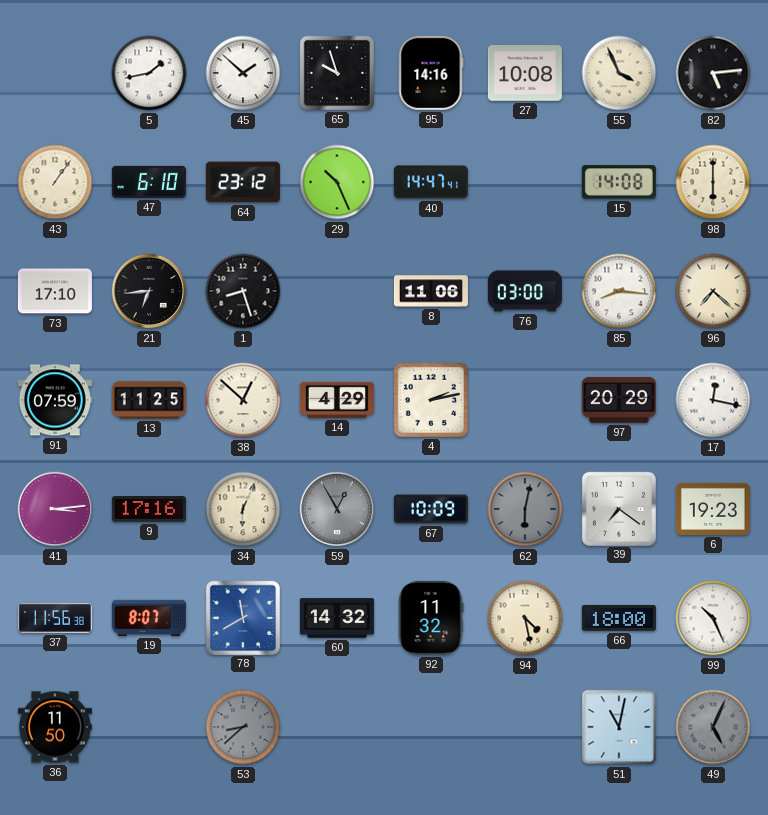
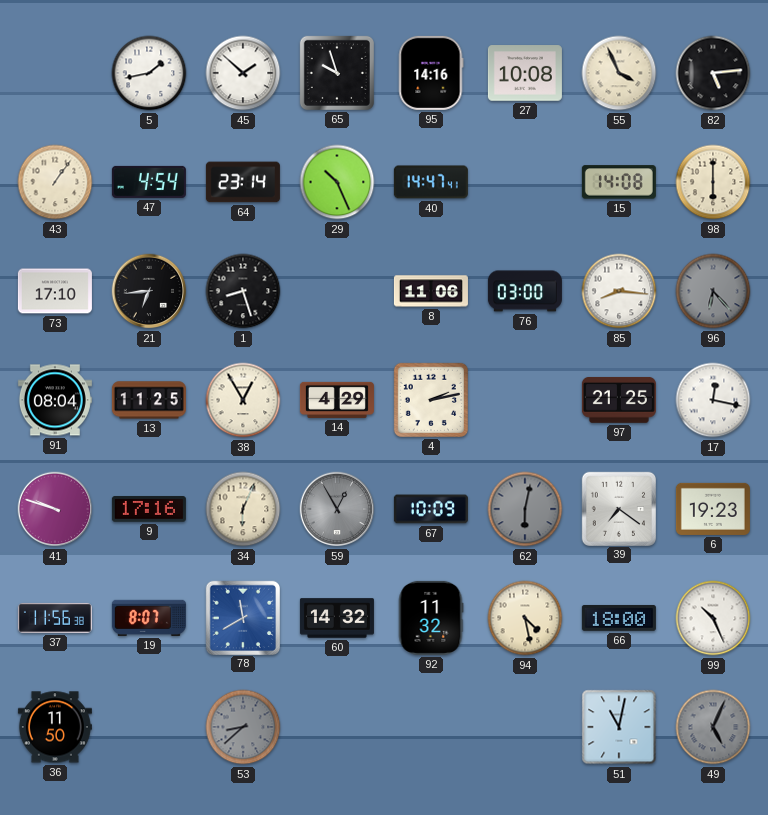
47: 6:10 -> 4:54 (149, 182)
64: 23:12 -> 23:14 (243, 182)
96: 7:22 -> 6:23 (713, 291)
96 dial: cream -> grey (713, 291)
91: 07:59 -> 08:04 (55, 400)
38: 12:52 -> 12:55 (243, 400)
97: 20:29 -> 21:25 (619, 400)
41: 3:14 -> 9:48 (55, 509)
